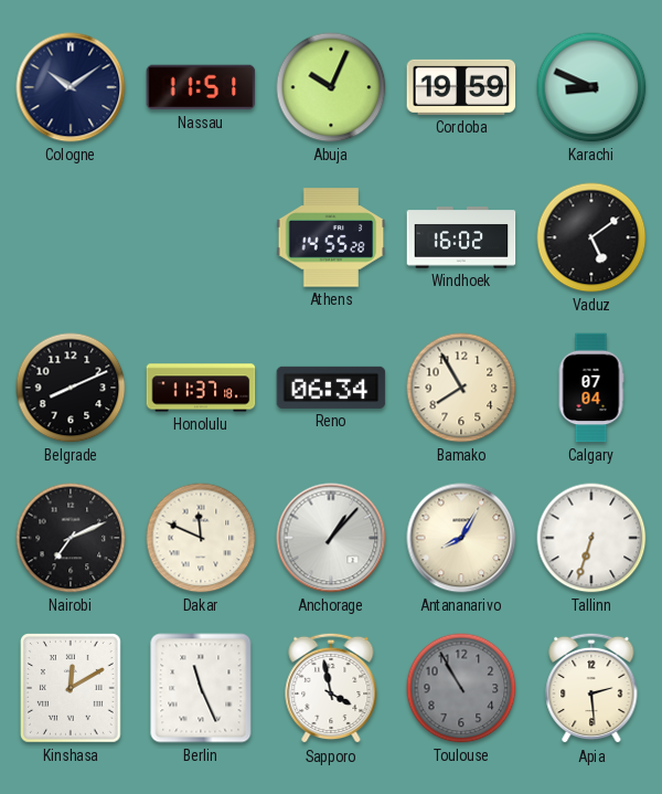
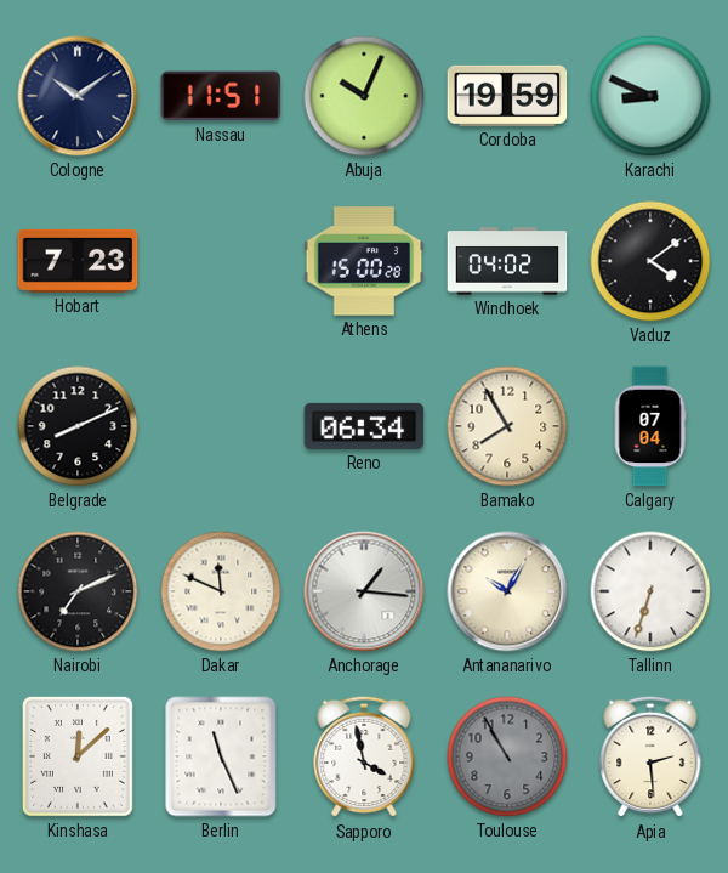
Hobart: none -> 7:23 (78, 261)
Athens: 14:55 -> 15:00 (364, 261)
Windhoek: 16:02 -> 04:02 (507, 261)
Vaduz: 5:09 -> 4:09 (650, 261)
Honolulu: 11:37 -> none (201, 388)
Anchorage: 1:07 -> 1:16 (364, 591)
Antananarivo: 8:05 -> 10:05 (507, 591)
Kinshasa: 12:10 -> 12:08 (79, 758)
